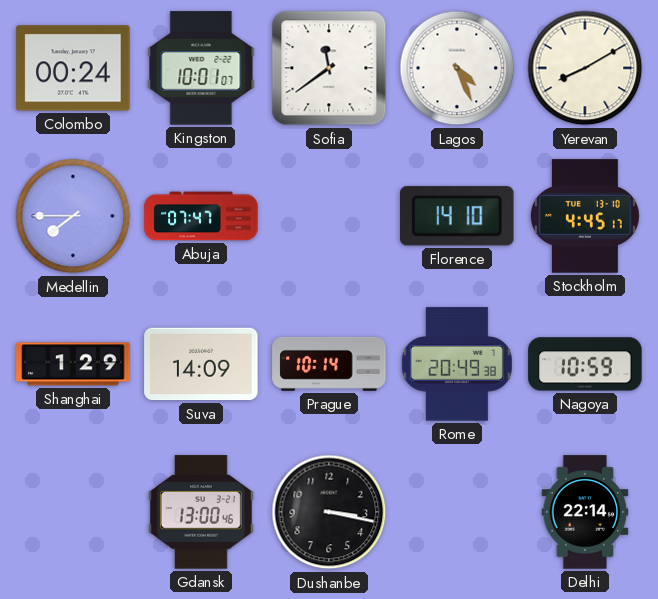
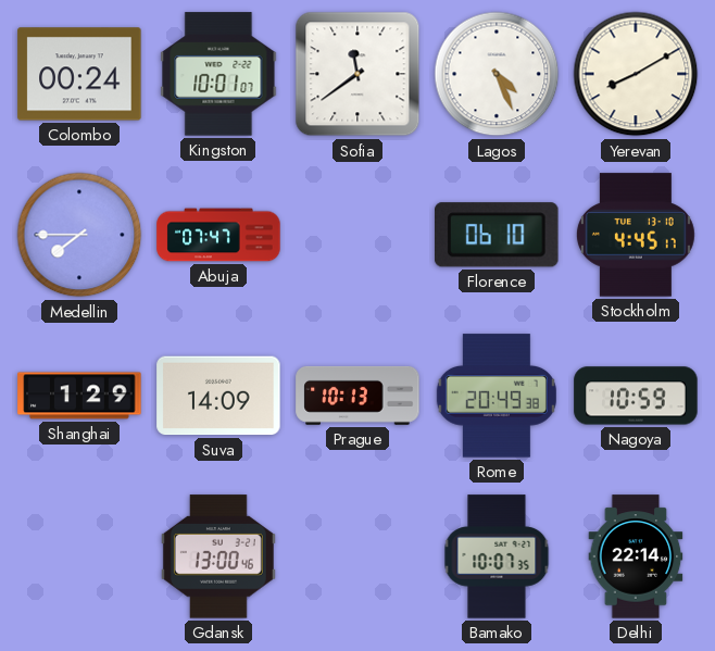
Florence: 14:10 -> 06:10 (498, 235)
Prague: 10:14 -> 10:13 (357, 396)
Dushanbe: 3:17 -> none (329, 512)
Bamako: none -> 10:07 (497, 556)
